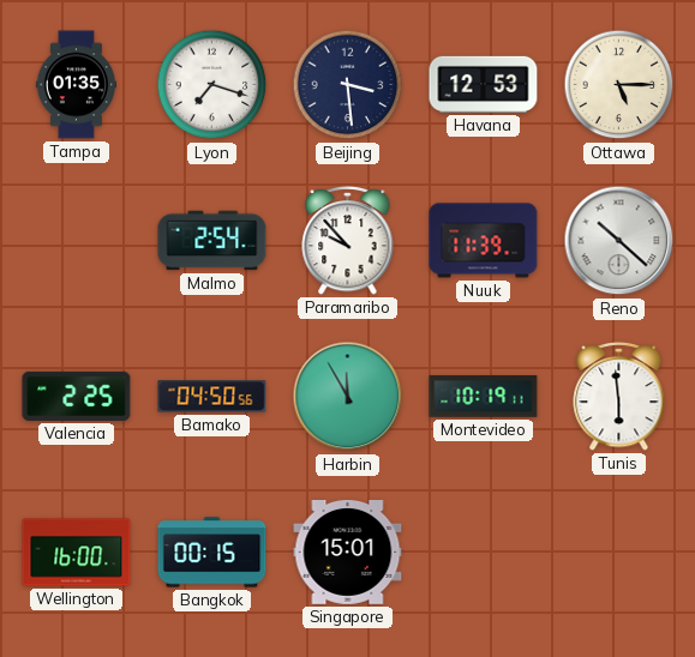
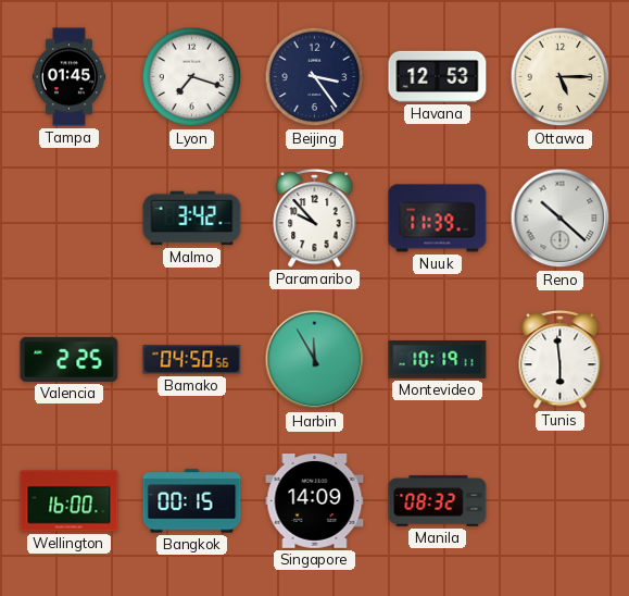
Tampa: 01:35 -> 01:45 (68, 77)
Beijing: 3:29 -> 3:24 (315, 77)
Malmo: 2:54 -> 3:42 (192, 219)
Singapore: 15:01 -> 14:09 (315, 501)
Manila: none -> 08:32 (438, 501)
